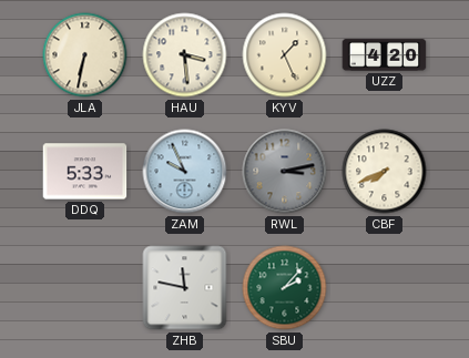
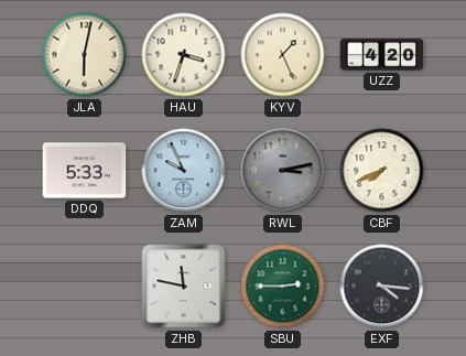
JLA: 6:32 -> 6:02 (85, 55)
HAU: 3:29 -> 3:33 (184, 55)
SBU: 2:07 -> 2:45 (283, 287)
EXF: none -> 4:16 (382, 287)
